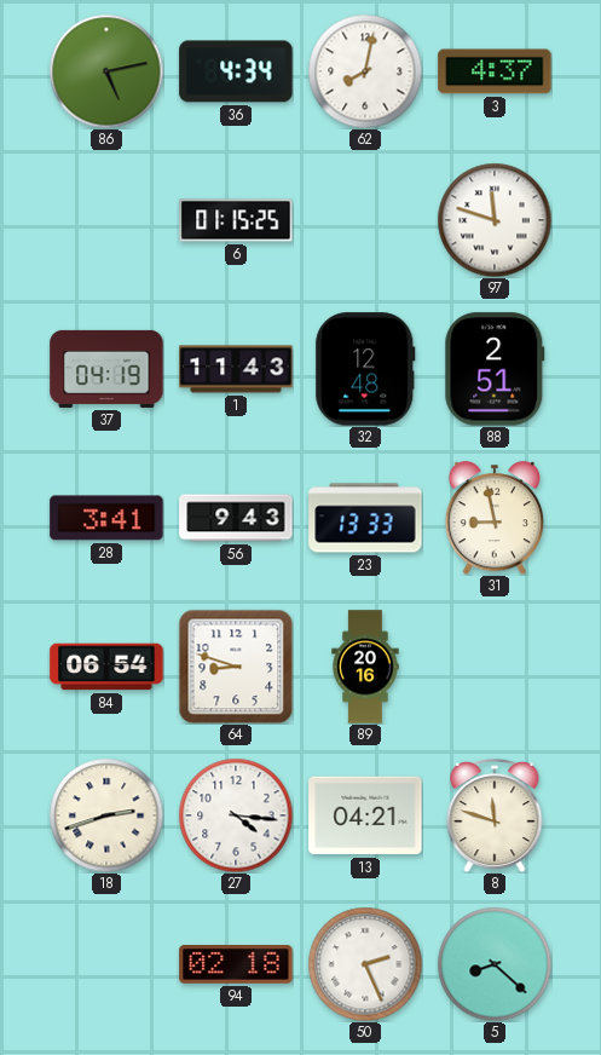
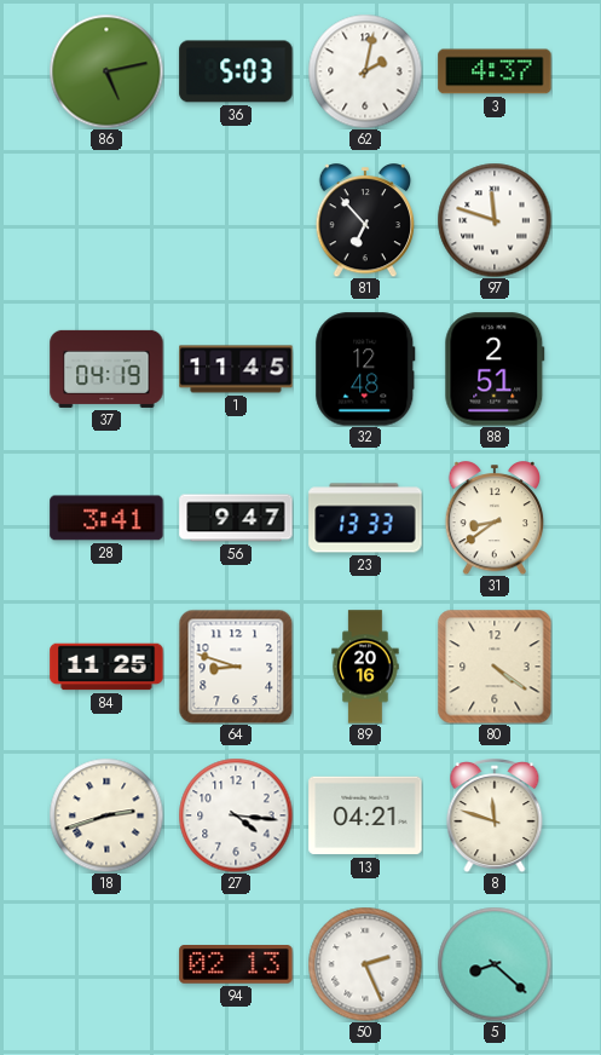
36: 4:34 -> 5:03 (236, 71)
62: 8:02 -> 2:02 (365, 71)
6: 01:15 -> none (236, 220)
81: none -> 6:53 (365, 220)
1: 11:43 -> 11:45 (236, 369)
56: 9:43 -> 9:47 (236, 518)
31: 8:58 -> 8:39 (495, 518)
84: 06:54 -> 11:25 (106, 667)
80: none -> 4:21 (495, 667)
94: 02:18 -> 02:13 (236, 965)
